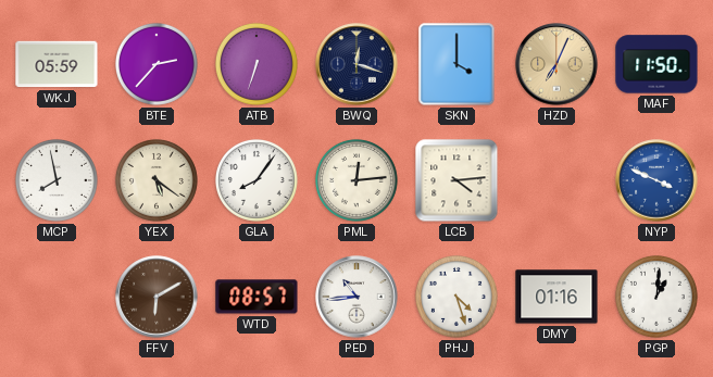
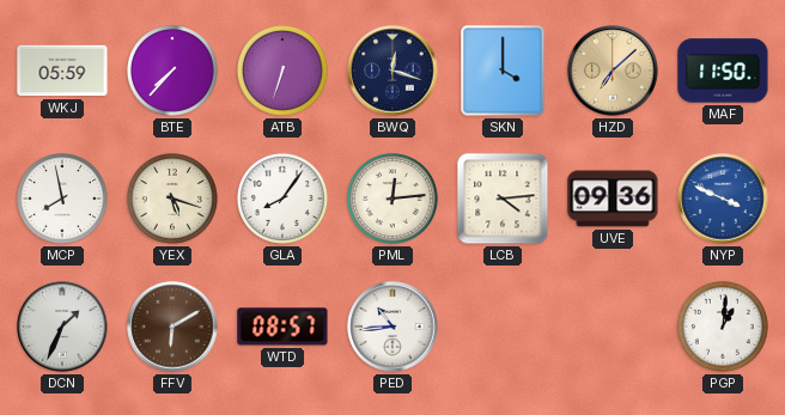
BTE: 2:37 -> 7:37 (172, 71)
HZD: 7:04 -> 7:08 (613, 71)
YEX: 5:21 -> 5:18 (172, 199)
UVE: none -> 09:36 (613, 199)
DCN: none -> 1:34 (62, 326)
PHJ: 4:27 -> none (456, 297)
DMY: 01:16 -> none (556, 297)
